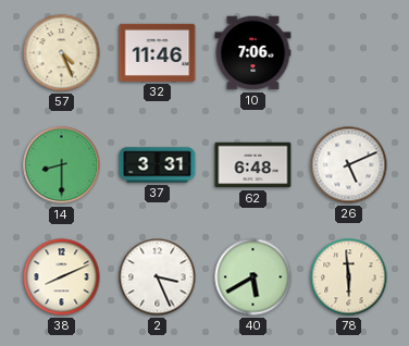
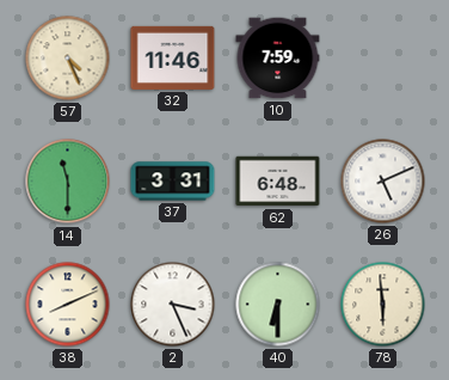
10: 7:06 -> 7:59 (278, 59)
14: 8:30 -> 11:30 (68, 182)
40: 5:40 -> 6:30 (278, 305)
